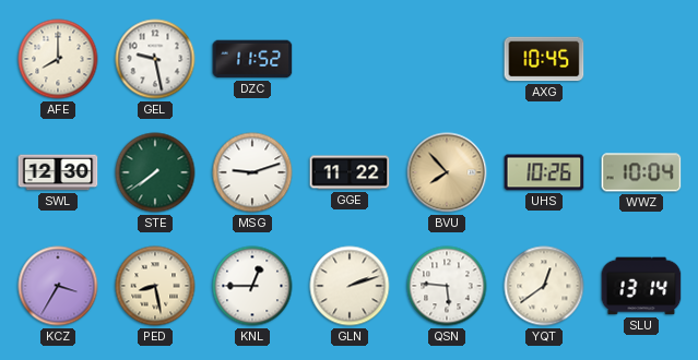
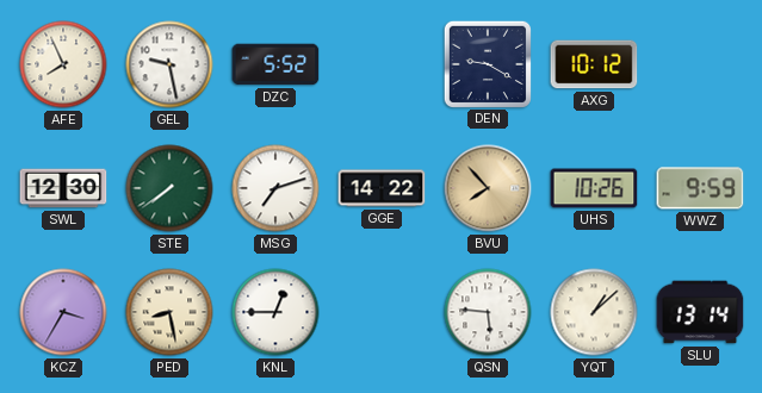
AFE: 8:00 -> 7:56 (63, 64)
DZC: 11:52 -> 5:52 (275, 64)
DEN: none -> 9:20 (487, 63)
AXG: 10:45 -> 10:12 (594, 64)
MSG: 9:12 -> 7:12 (275, 188)
GGE: 11:22 -> 14:22 (382, 188)
WWZ: 10:04 -> 9:59 (700, 188)
GLN: 2:12 -> none (350, 286)
YQT: 12:39 -> 1:08 (594, 312)
